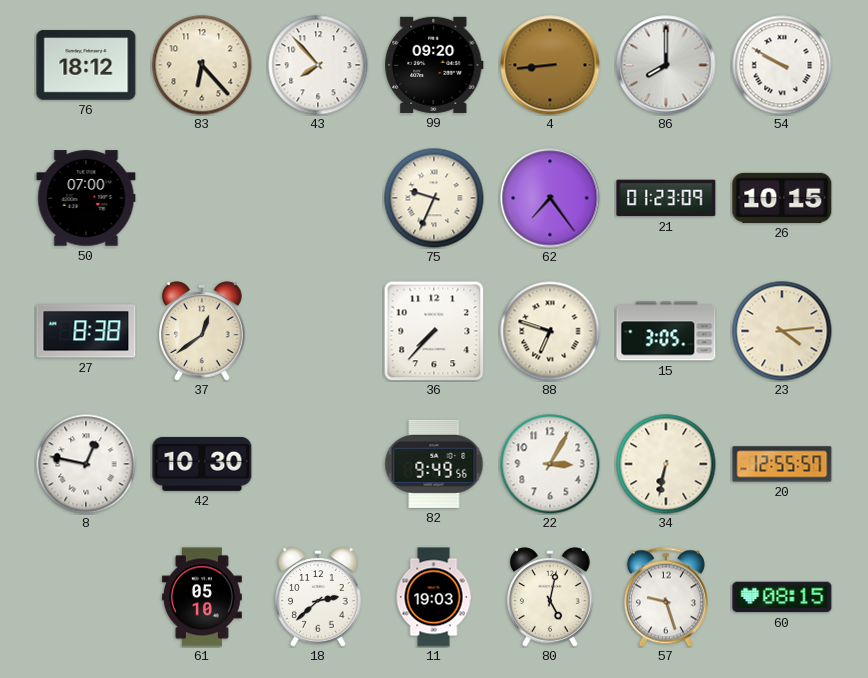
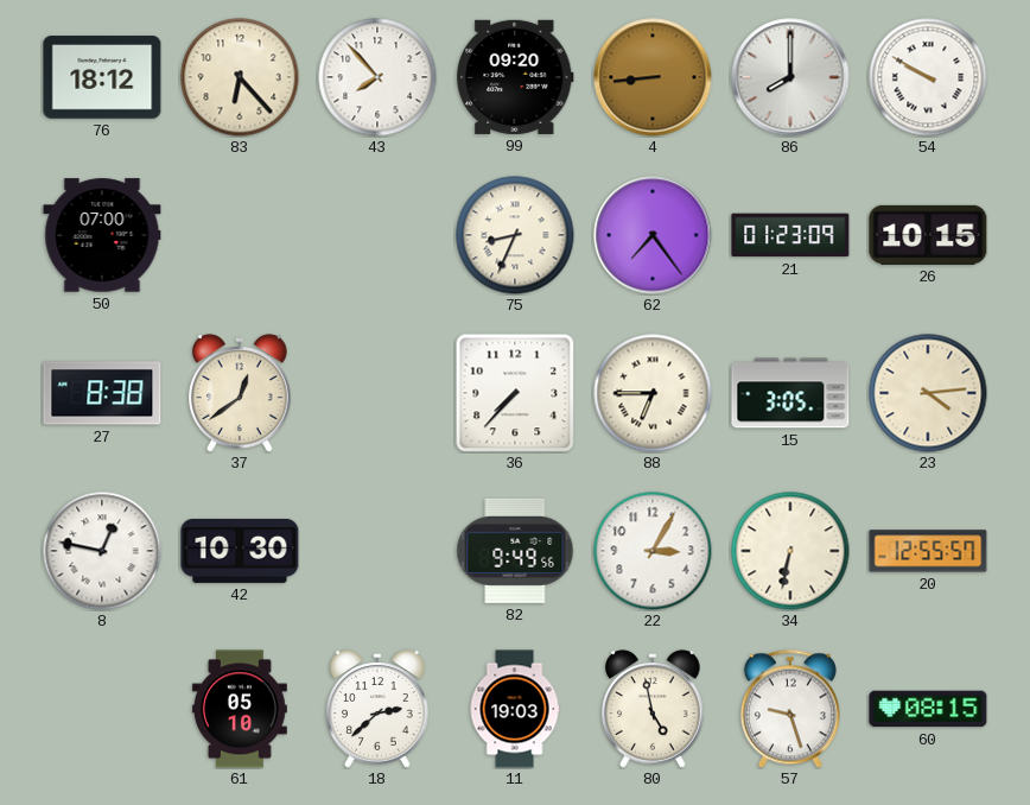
75: 9:34 -> 8:34 (515, 235)
88: 6:48 -> 6:45 (653, 393)
80: 5:02 -> 4:58 (653, 709)
